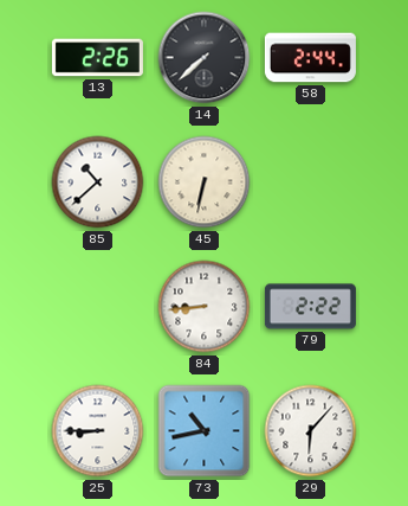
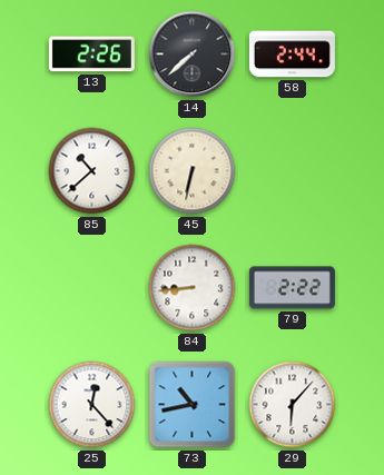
25: 8:45 -> 12:23 (92, 405)
